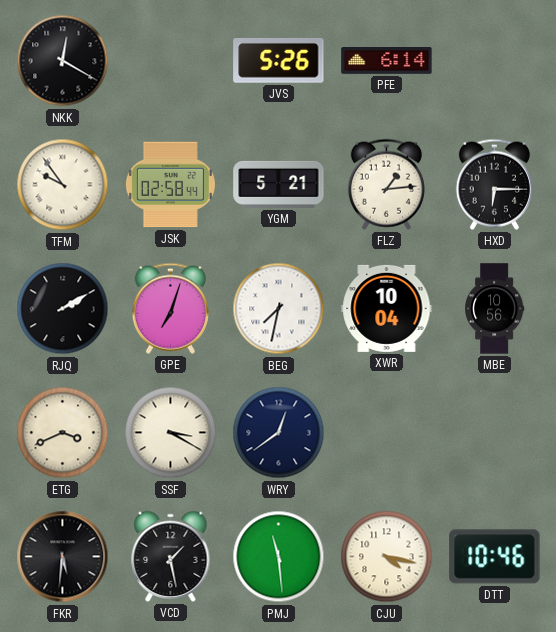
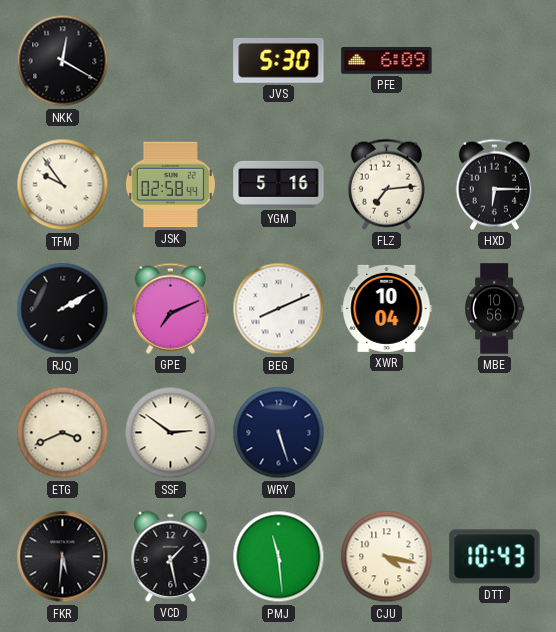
JVS: 5:26 -> 5:30 (279, 60)
PFE: 6:14 -> 6:09 (387, 61)
YGM: 5:21 -> 5:16 (279, 184)
FLZ: 1:14 -> 7:14 (386, 184)
GPE: 7:03 -> 7:11 (170, 308)
BEG: 7:32 -> 8:11 (279, 309)
SSF: 3:20 -> 2:51 (171, 433)
WRY: 12:39 -> 5:27 (279, 433)
DTT: 10:46 -> 10:43 (495, 557)
